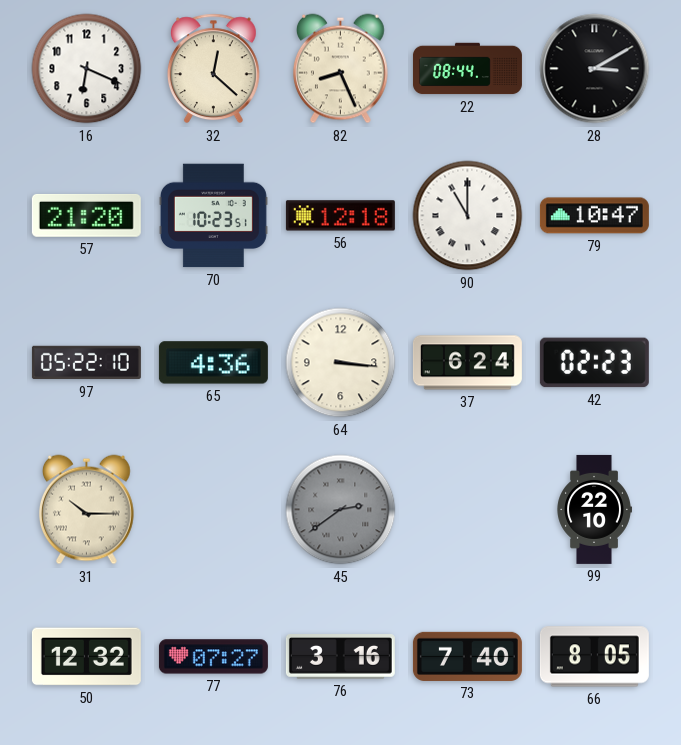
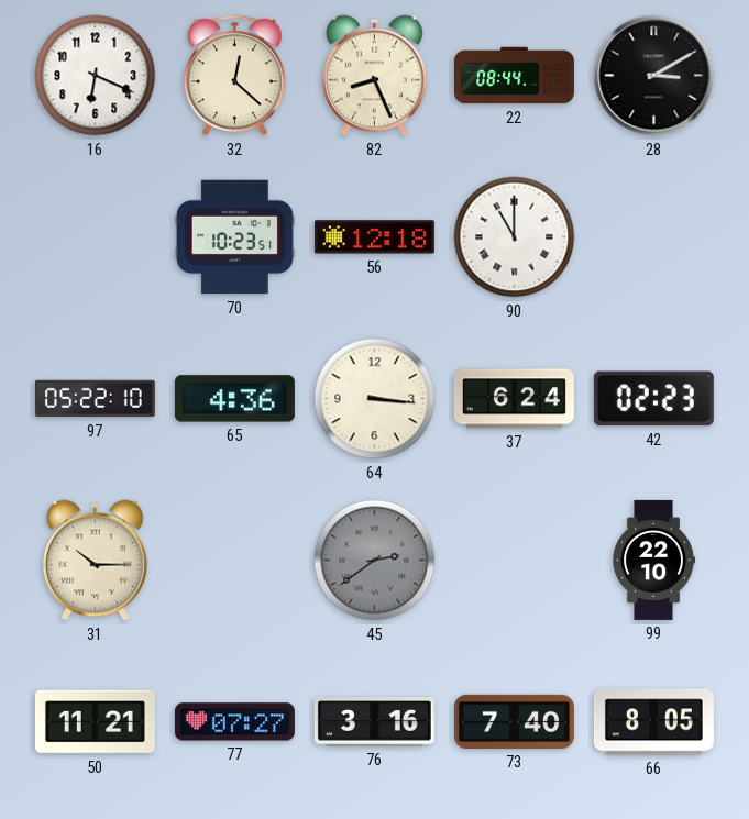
57: 21:20 -> none (86, 215)
79: 10:47 -> none (594, 216)
50: 12:32 -> 11:21 (95, 722)
